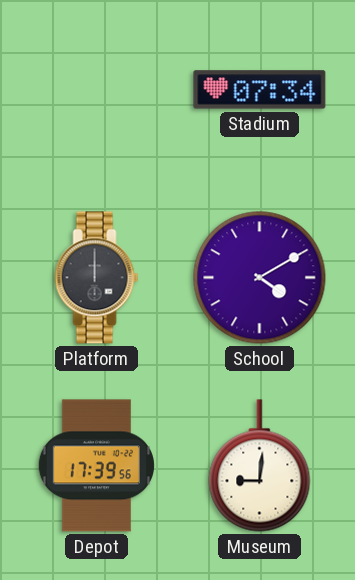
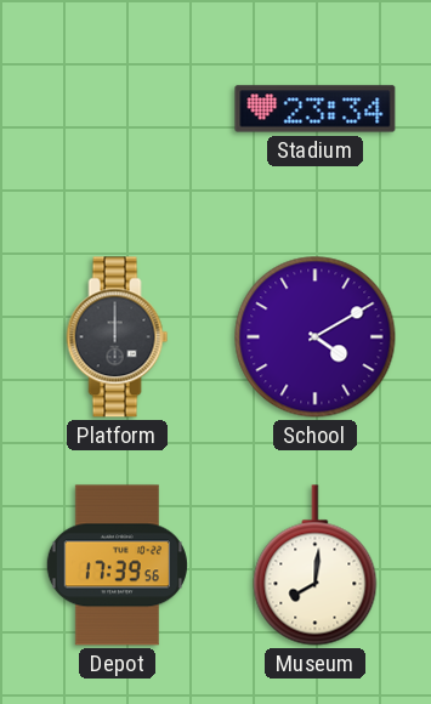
Stadium: 07:34 -> 23:34 (316, 109)
Museum: 9:01 -> 8:01 (316, 566)
